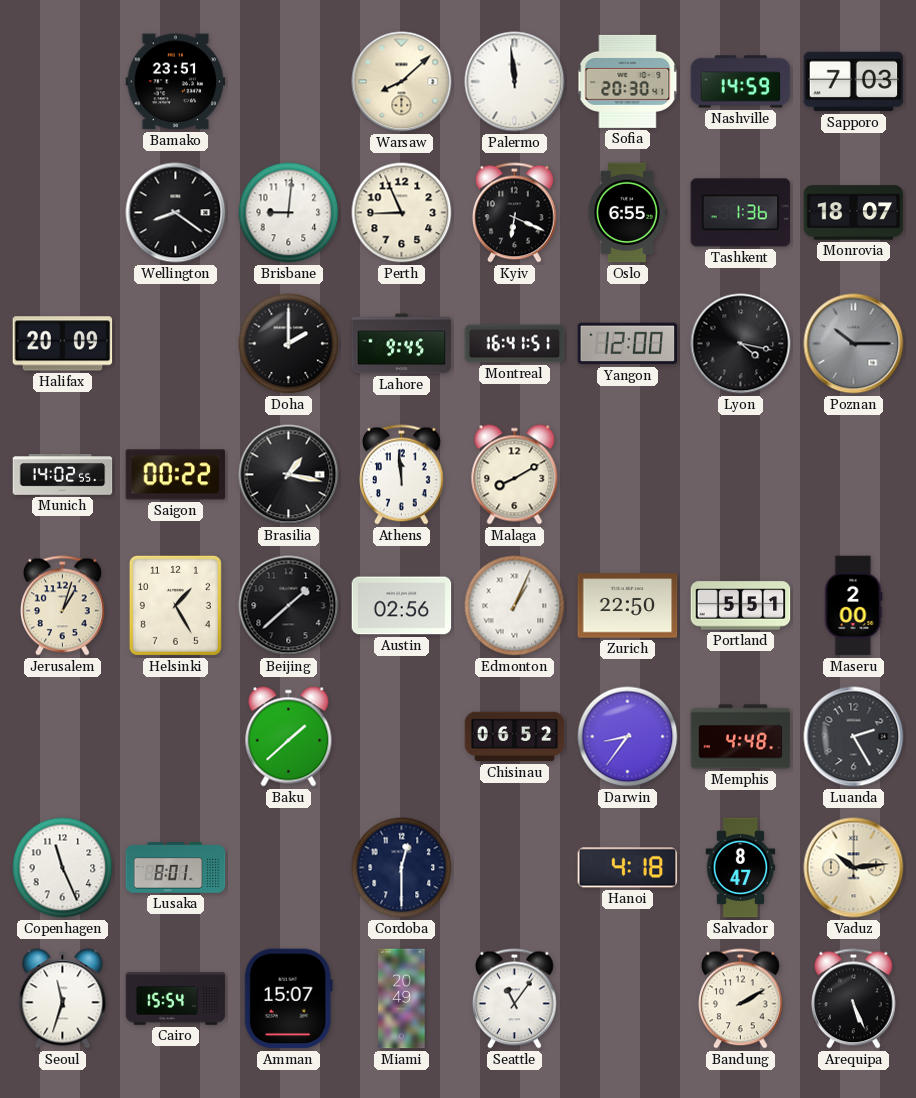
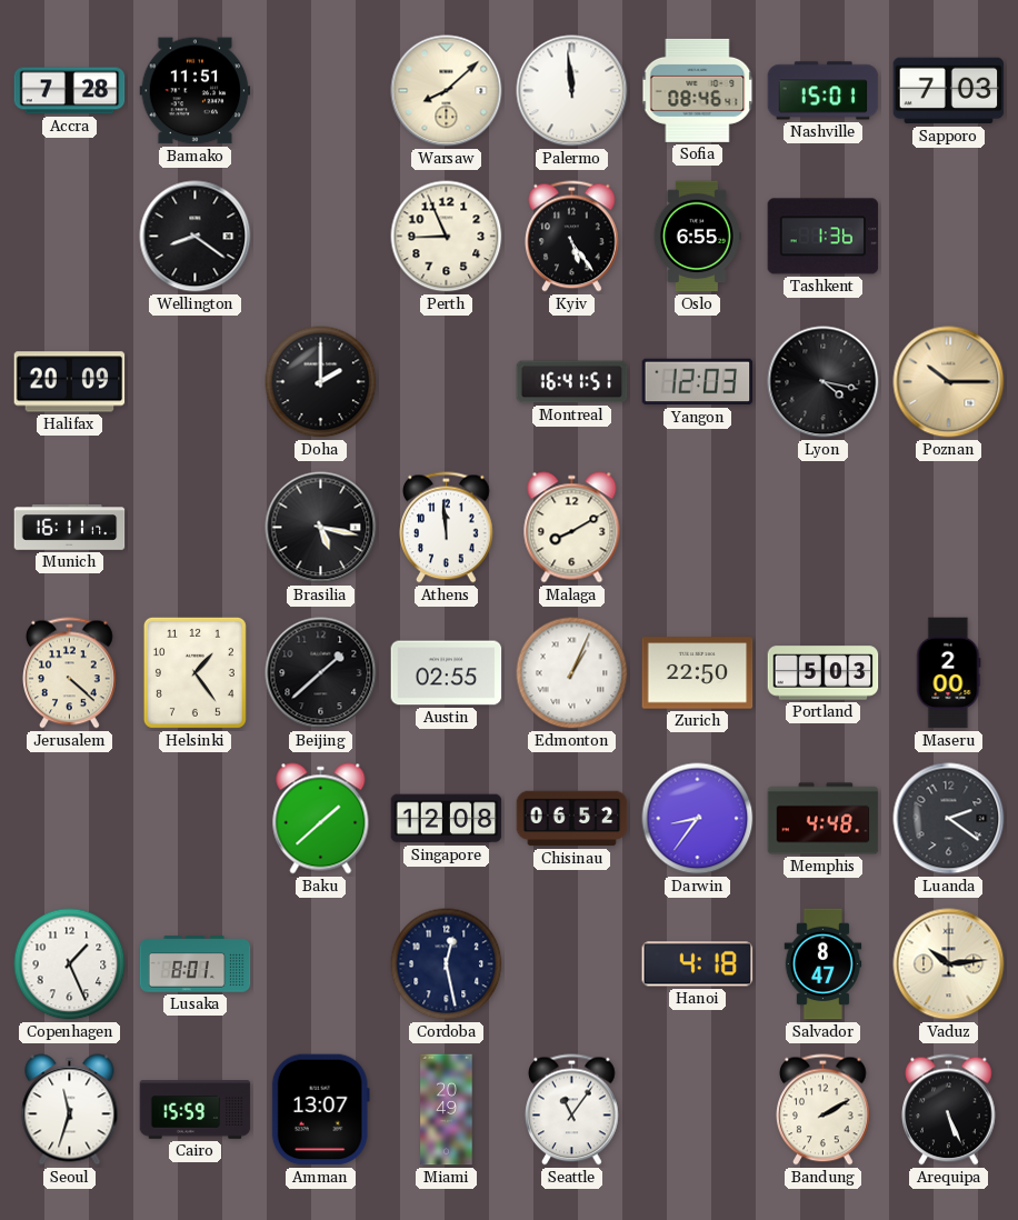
Accra: none -> 7:28 (70, 91)
Bamako: 23:51 -> 11:51 (196, 91)
Sofia: 20:30 -> 08:46 (698, 90)
Nashville: 14:59 -> 15:01 (824, 91)
Brisbane: 9:01 -> none (289, 213)
Kyiv: 6:19 -> 5:24 (572, 237)
Monrovia: 18:07 -> none (854, 213)
Lahore: 9:45 -> none (402, 344)
Yangon: 12:00 -> 12:03 (698, 382)
Poznan dial: grey -> champagne (949, 382)
Munich: 14:02 -> 16:11 (70, 528)
Saigon: 00:22 -> none (176, 475)
Brasilia: 1:17 -> 5:17 (321, 528)
Jerusalem: 1:03 -> 4:22 (70, 673)
Helsinki: 1:25 -> 1:24 (194, 672)
Austin: 02:56 -> 02:55 (447, 673)
Portland: 5:51 -> 5:03 (824, 673)
Singapore: none -> 12:08 (447, 819)
Luanda: 2:25 -> 2:21 (949, 819)
Copenhagen: 11:26 -> 1:26 (70, 964)
Cordoba: 12:30 -> 12:28 (447, 964)
Cairo: 15:54 -> 15:59 (196, 1110)
Amman: 15:07 -> 13:07 (320, 1110)
